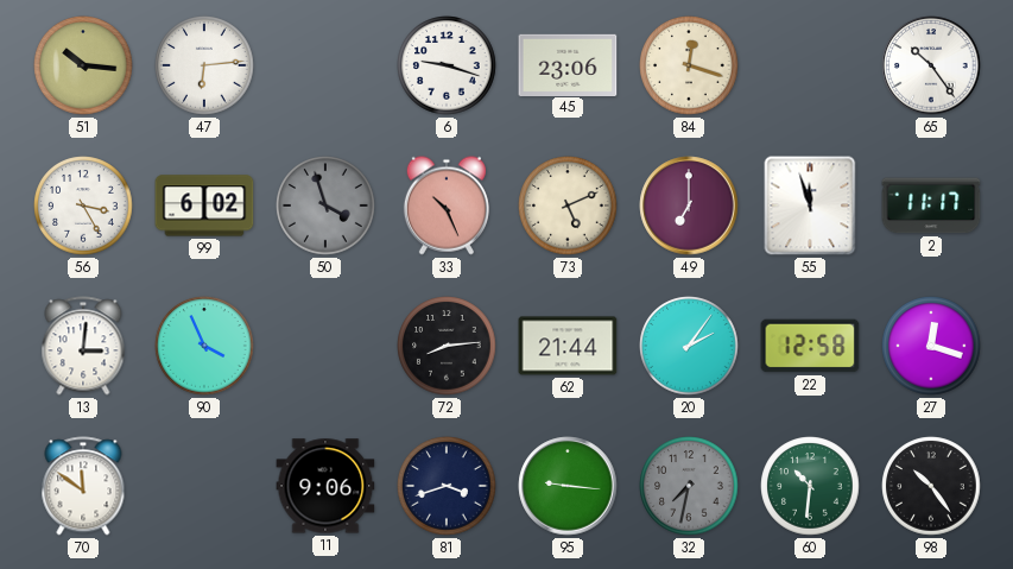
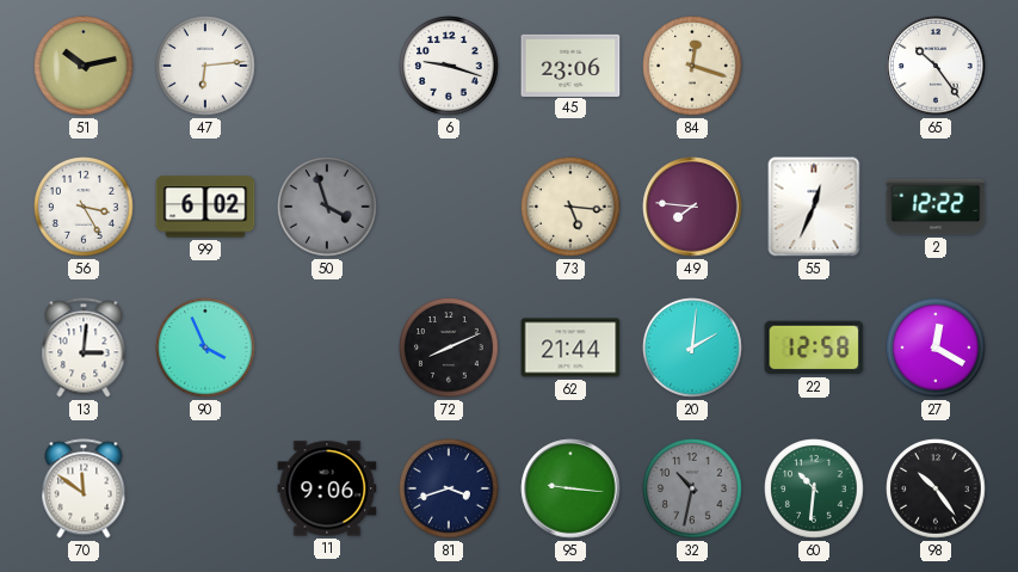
51: 10:16 -> 10:13 (84, 66)
33: 10:26 -> none (447, 206)
73: 5:11 -> 5:16 (570, 207)
49: 7:00 -> 7:46 (692, 207)
55: 11:57 -> 12:34 (814, 207)
2: 11:17 -> 12:22 (936, 207)
72: 8:14 -> 8:11 (449, 347)
20: 2:06 -> 2:01 (692, 347)
27: 12:18 -> 12:20 (936, 347)
32: 7:32 -> 10:32 (692, 488)
